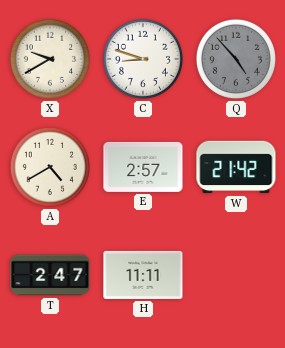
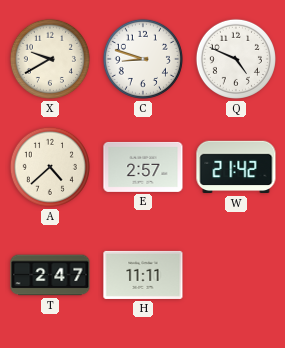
Q: 4:53 -> 4:49 (236, 59)
Q dial: grey -> white (236, 59)
A: 4:40 -> 4:38 (50, 167)
